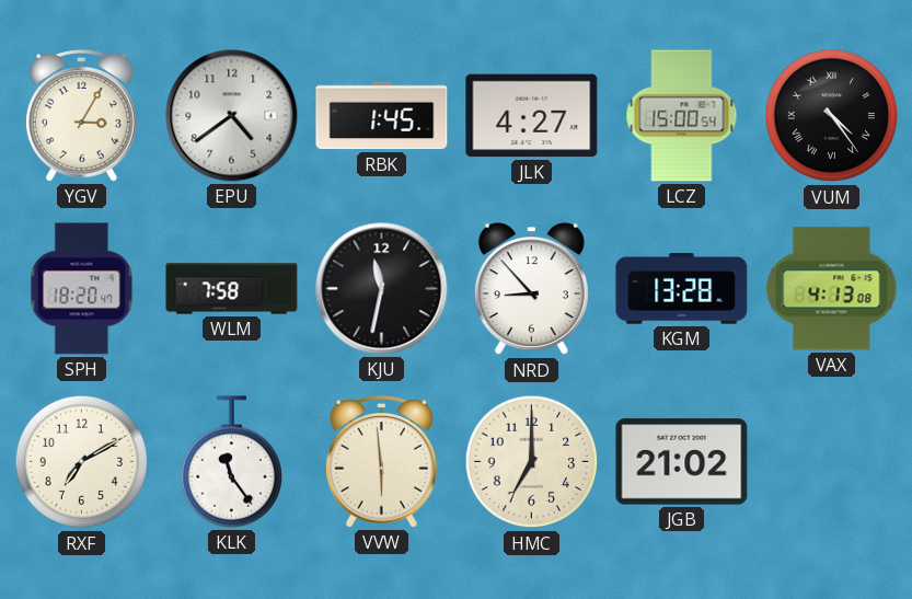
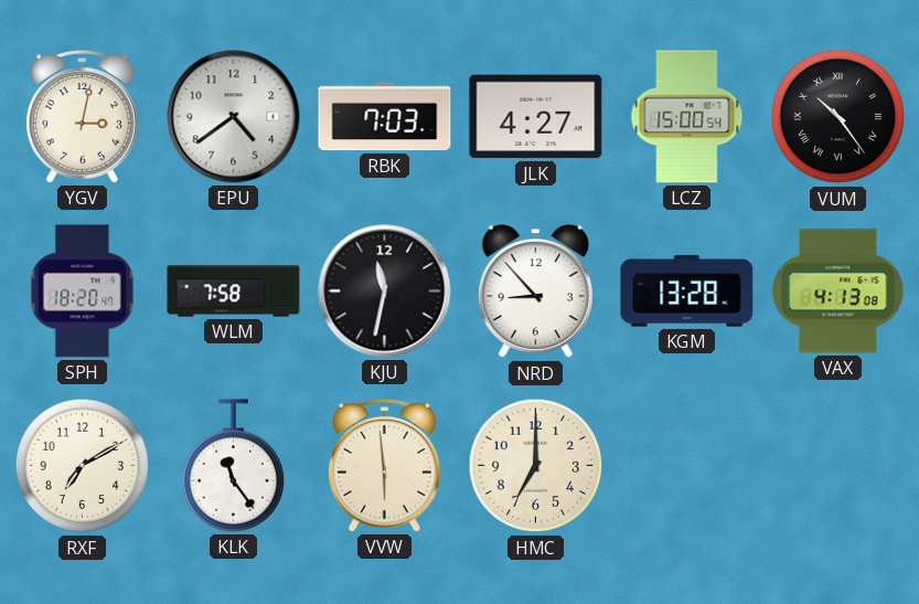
YGV: 3:05 -> 3:02 (82, 117)
RBK: 1:45 -> 7:03 (385, 117)
VUM: 4:24 -> 10:24 (838, 117)
JGB: 21:02 -> none (682, 462)
